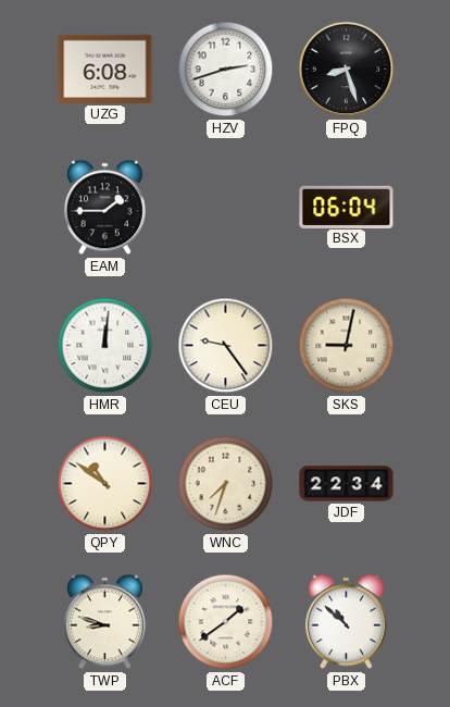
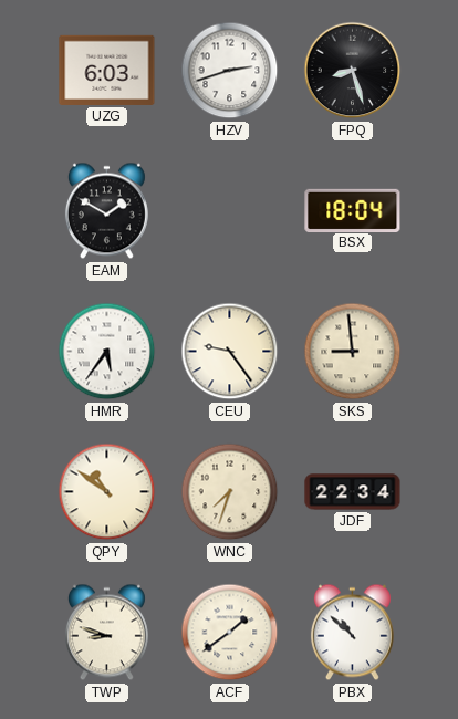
UZG: 6:08 -> 6:03 (107, 70)
EAM: 1:45 -> 1:50 (106, 211)
BSX: 06:04 -> 18:04 (353, 210)
HMR: 12:01 -> 5:36 (107, 352)
SKS: 9:02 -> 8:59 (353, 352)
